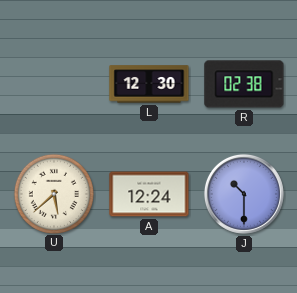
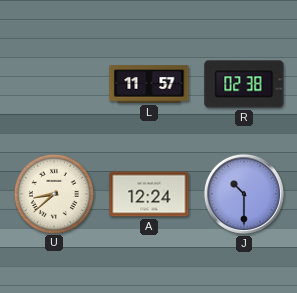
L: 12:30 -> 11:57 (149, 84)
U: 5:38 -> 8:38 (53, 193)
